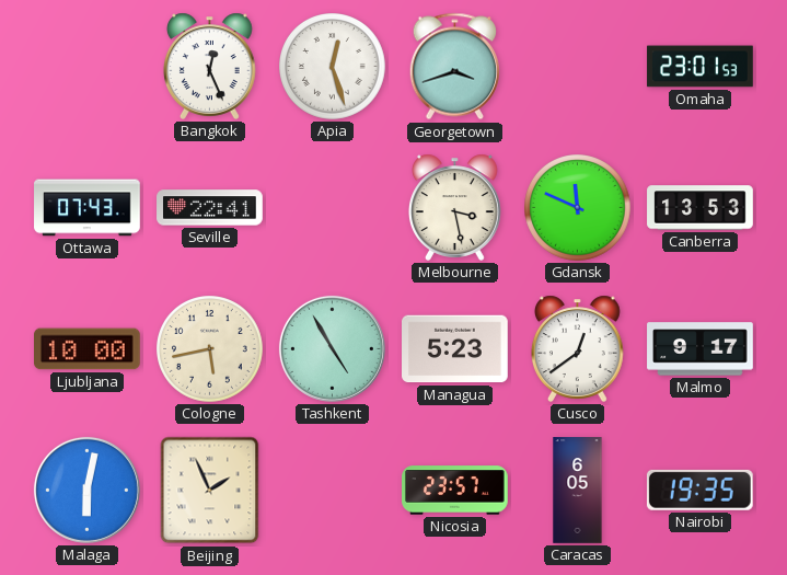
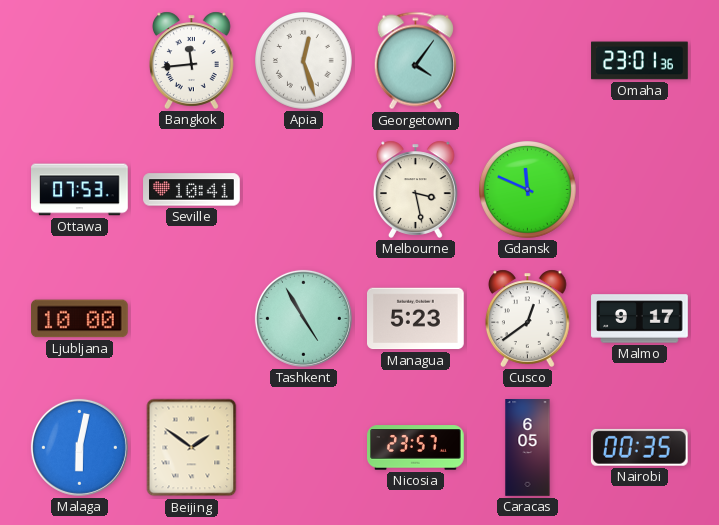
Bangkok: 12:26 -> 11:44 (191, 60)
Georgetown: 3:42 -> 4:06 (415, 61)
Omaha: 23:01:53 -> 23:01:36 (640, 61)
Ottawa: 07:43 -> 07:53 (80, 190)
Seville: 22:41 -> 10:41 (192, 190)
Canberra: 13:53 -> none (701, 208)
Cologne: 5:43 -> none (210, 349)
Beijing: 1:56 -> 1:51 (192, 448)
Nairobi: 19:35 -> 00:35 (639, 447)
